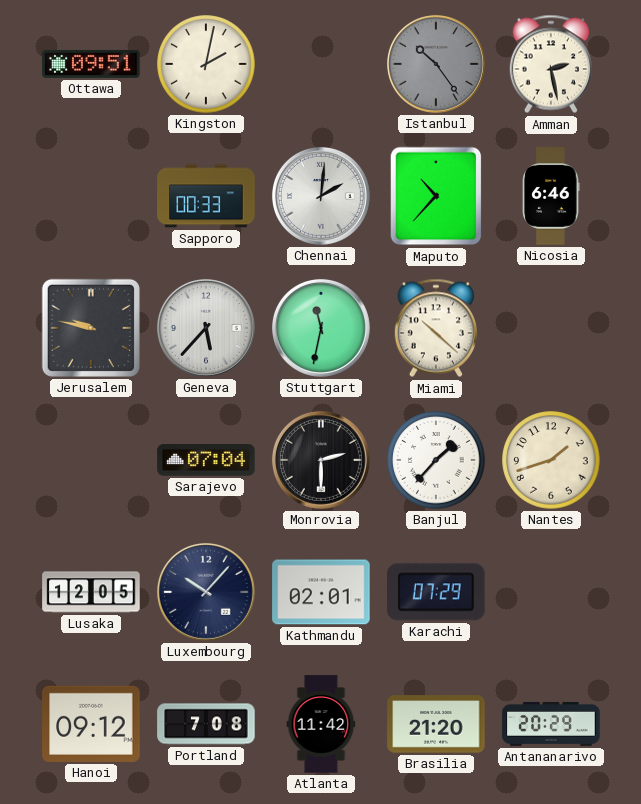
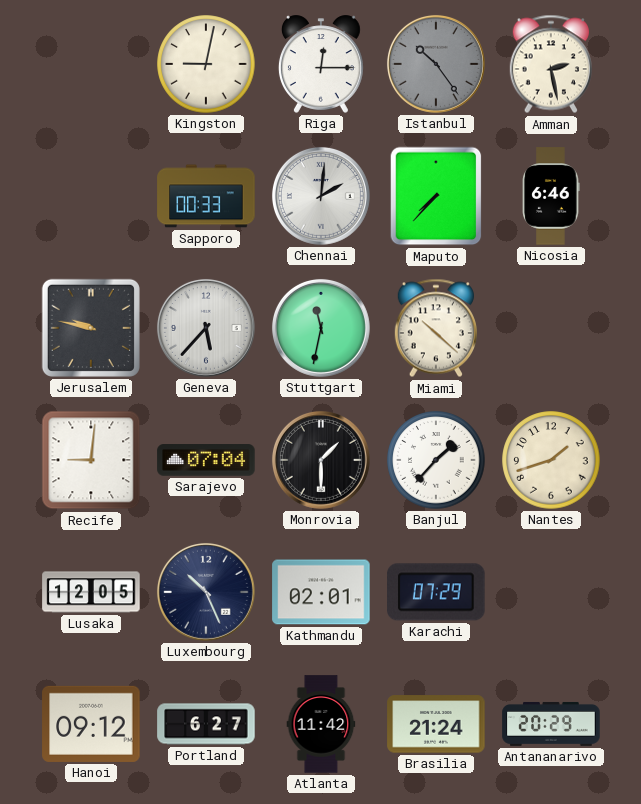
Ottawa: 09:51 -> none (91, 64)
Kingston: 2:02 -> 9:02 (206, 64)
Riga: none -> 12:15 (321, 64)
Maputo: 10:37 -> 7:37 (436, 196)
Recife: none -> 9:01 (91, 460)
Monrovia: 2:30 -> 1:30 (321, 460)
Luxembourg: 10:07 -> 10:26 (206, 592)
Portland: 7:08 -> 6:27 (206, 724)
Brasilia: 21:20 -> 21:24 (436, 724)
